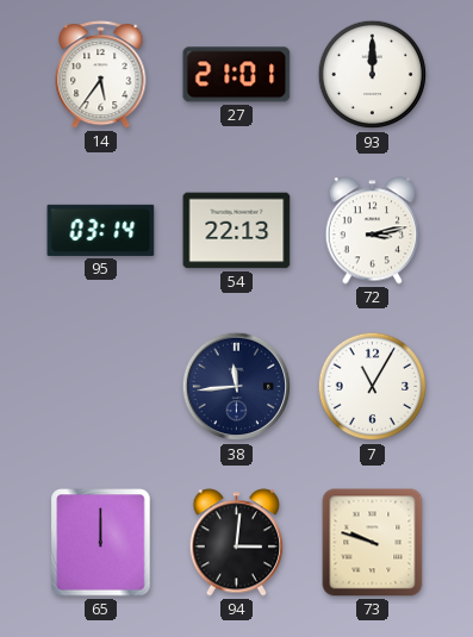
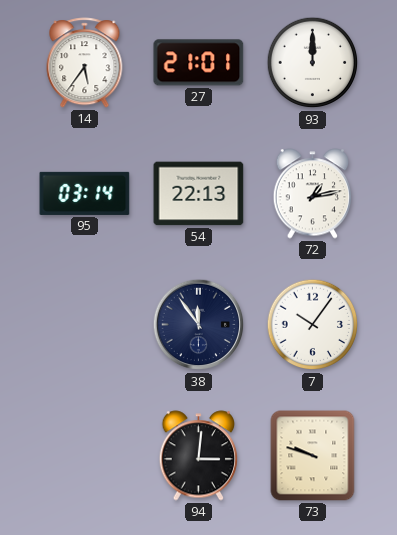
72: 3:13 -> 1:13 (313, 194)
38: 11:44 -> 11:54 (199, 325)
7: 11:05 -> 10:06 (313, 325)
65: 12:00 -> none (101, 543)
